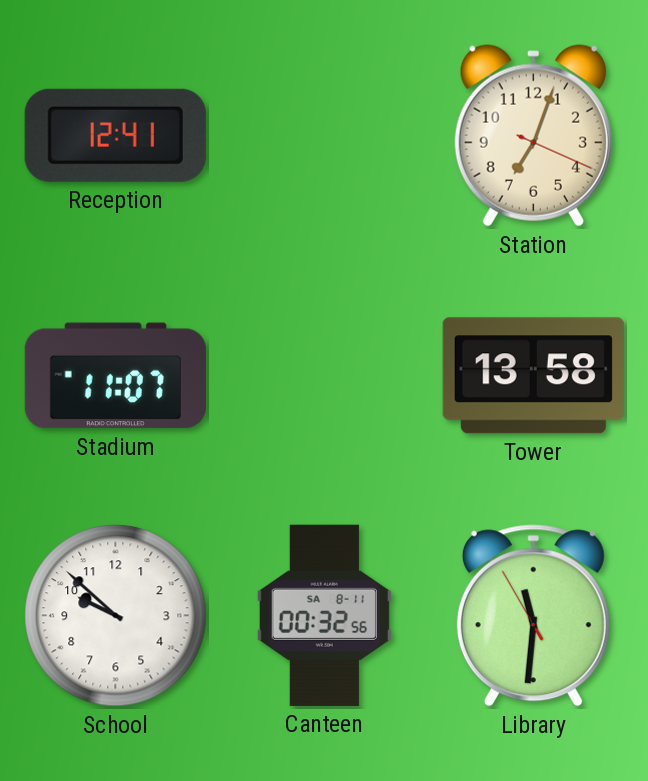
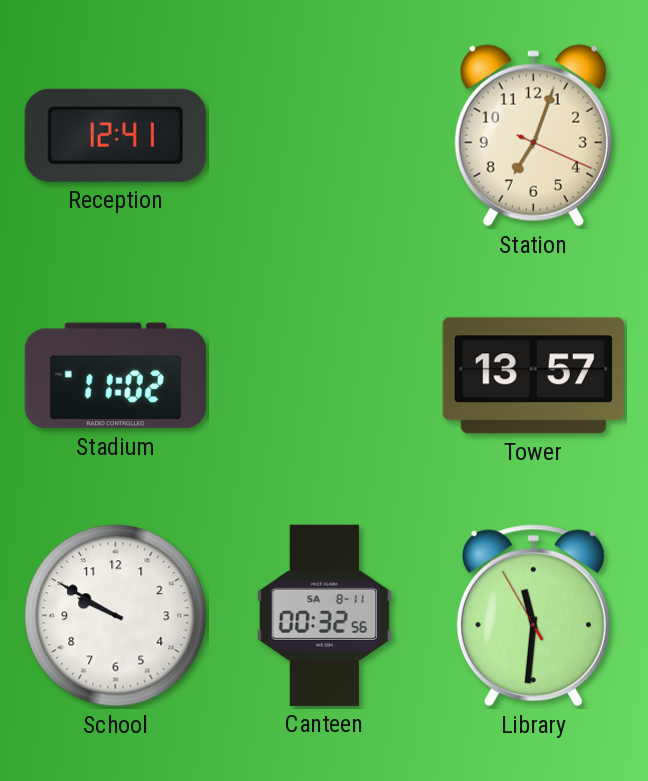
Stadium: 11:07 -> 11:02 (115, 376)
Tower: 13:58 -> 13:57 (533, 376)
School: 9:52 -> 9:50 (116, 616)
